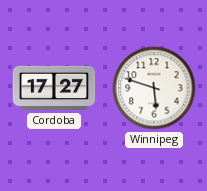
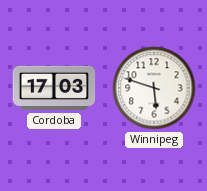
Cordoba: 17:27 -> 17:03 (54, 88)
